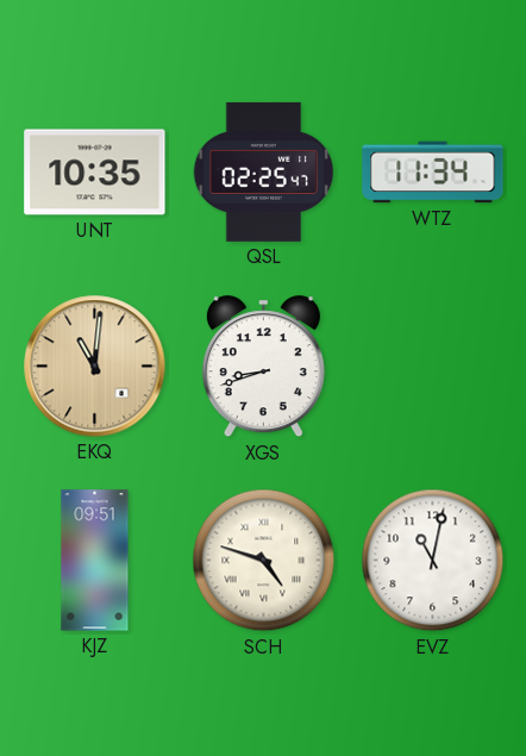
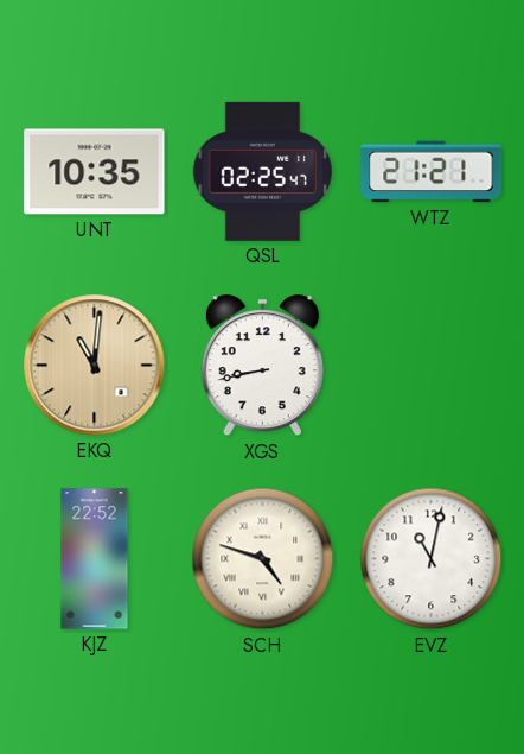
WTZ: 11:34 -> 21:21 (432, 172)
XGS: 8:42 -> 8:43 (262, 366)
KJZ: 09:51 -> 22:52 (95, 559)
